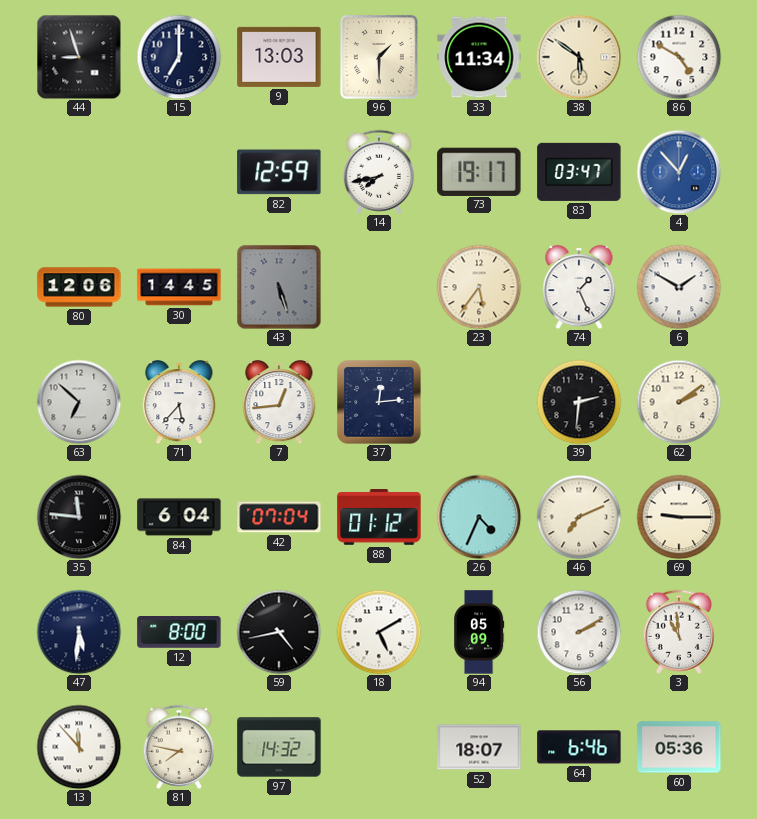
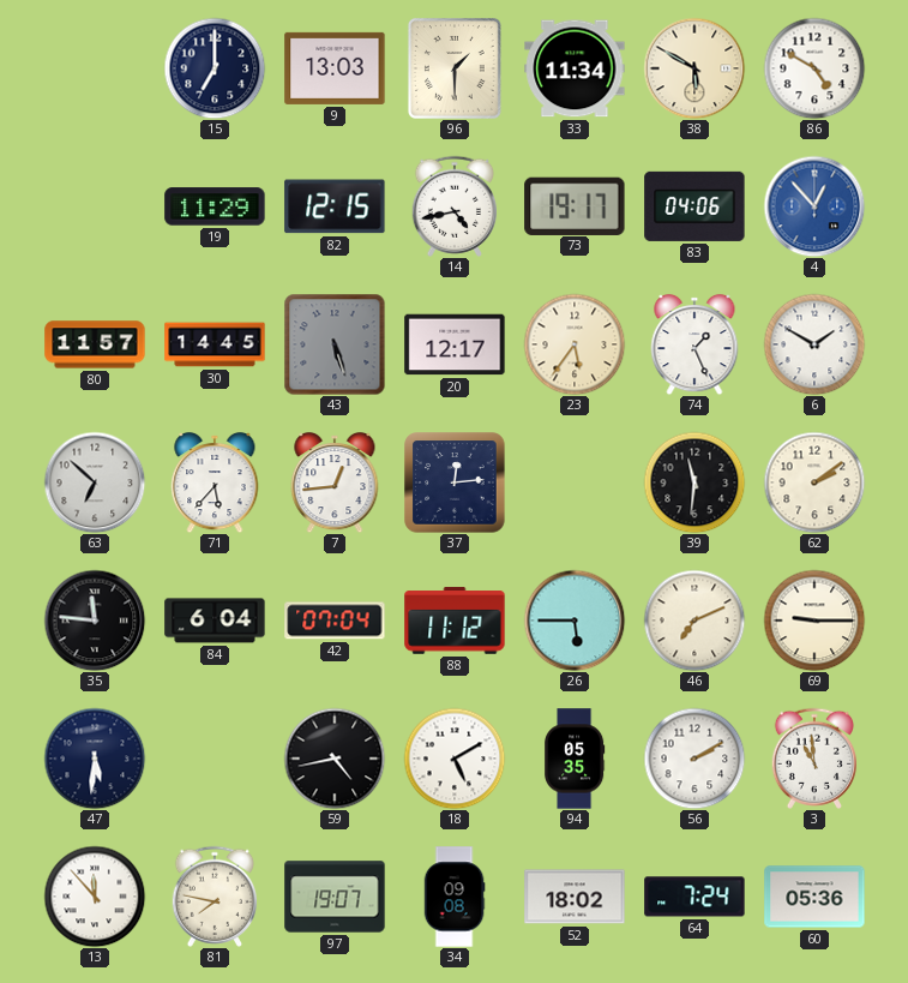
44: 8:57 -> none (79, 57)
38: 5:51 -> 5:50 (694, 68)
19: none -> 11:29 (215, 206)
82: 12:59 -> 12:15 (335, 206)
14: 7:43 -> 4:43 (453, 206)
83: 03:47 -> 04:06 (694, 206)
80: 12:06 -> 11:57 (95, 344)
20: none -> 12:17 (455, 344)
39: 2:31 -> 11:31 (694, 482)
88: 01:12 -> 11:12 (455, 621)
26: 4:34 -> 5:45 (575, 621)
12: 8:00 -> none (179, 633)
94: 05:09 -> 05:35 (575, 759)
97: 14:32 -> 19:07 (335, 897)
34: none -> 09:08 (455, 897)
52: 18:07 -> 18:02 (575, 897)
64: 6:46 -> 7:24 (694, 897)
